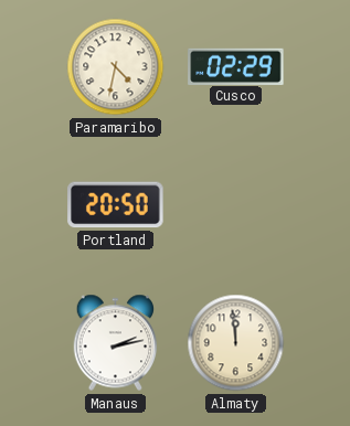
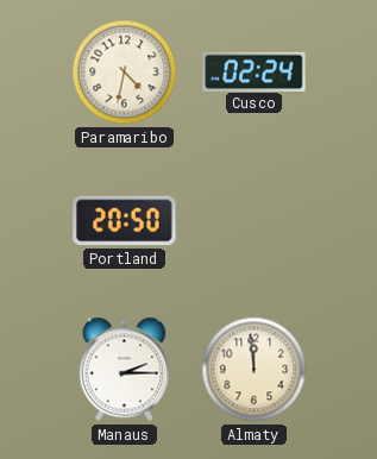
Cusco: 02:29 -> 02:24 (255, 71)
Manaus: 2:13 -> 2:15 (125, 370)
